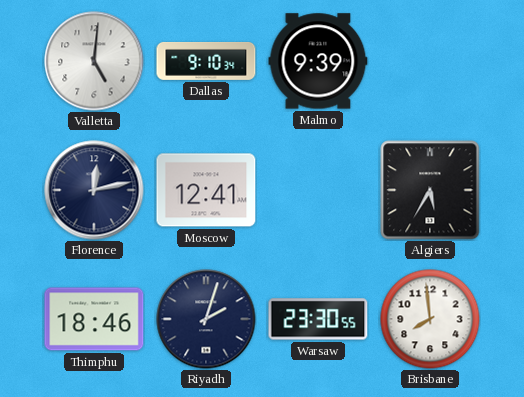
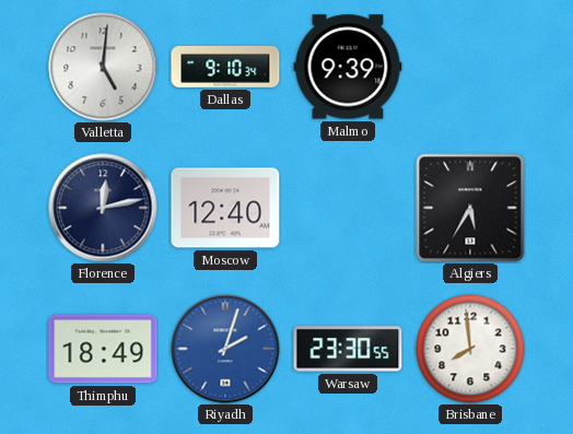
Moscow: 12:41 -> 12:40 (225, 208)
Thimphu: 18:46 -> 18:49 (103, 349)
Riyadh dial: navy -> blue (225, 349)
